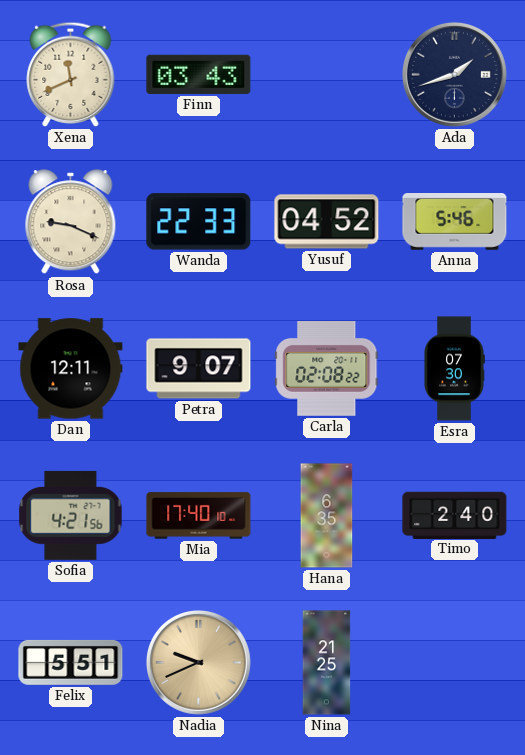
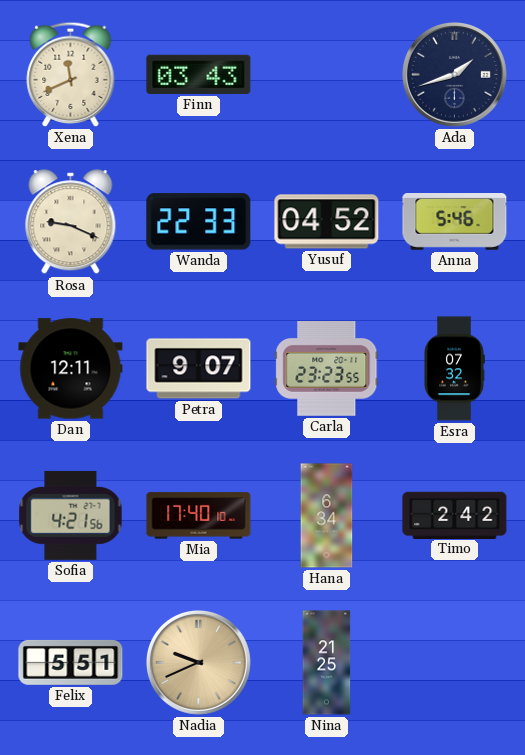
Carla: 02:08 -> 23:23 (327, 369)
Esra: 07:30 -> 07:32 (454, 369)
Hana: 6:35 -> 6:34 (327, 516)
Timo: 2:40 -> 2:42 (455, 515)
